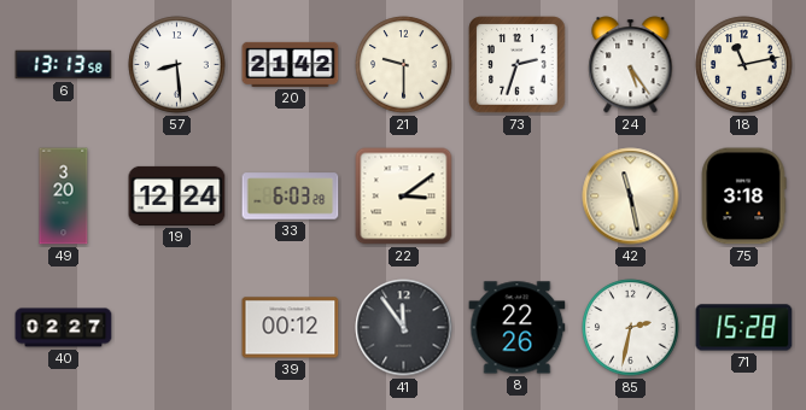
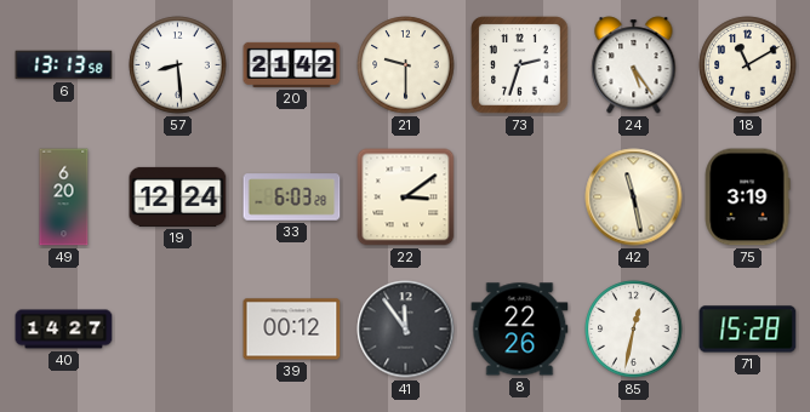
18: 11:13 -> 11:10 (748, 65)
49: 3:20 -> 6:20 (64, 198)
75: 3:18 -> 3:19 (747, 198)
40: 02:27 -> 14:27 (64, 330)
85: 2:32 -> 12:32 (634, 330)
